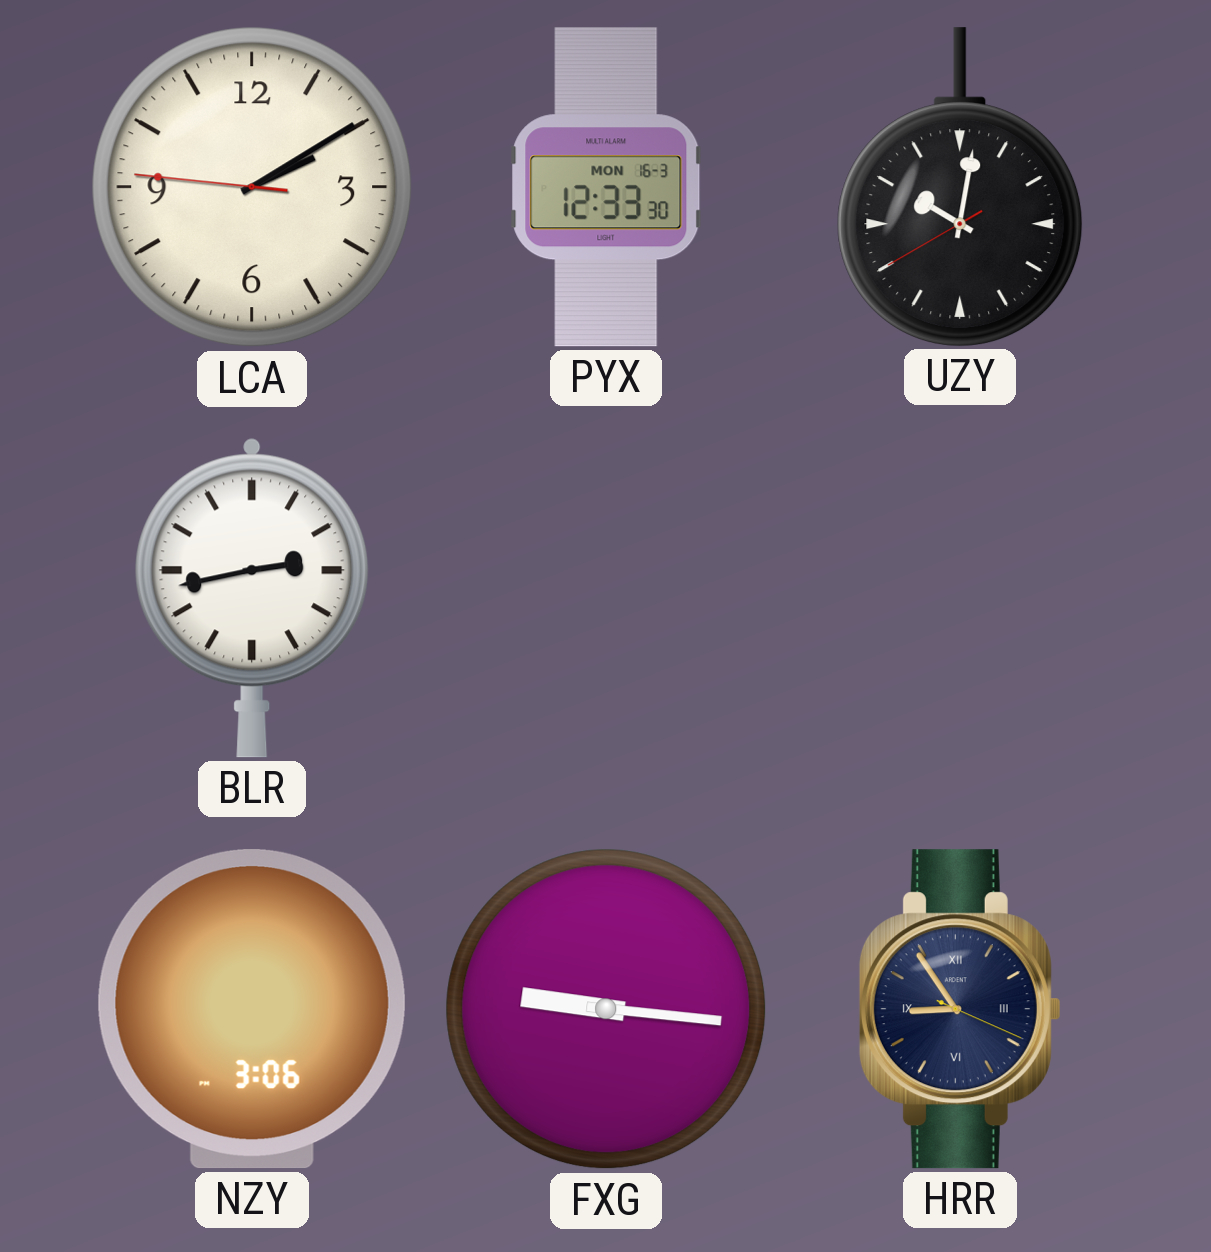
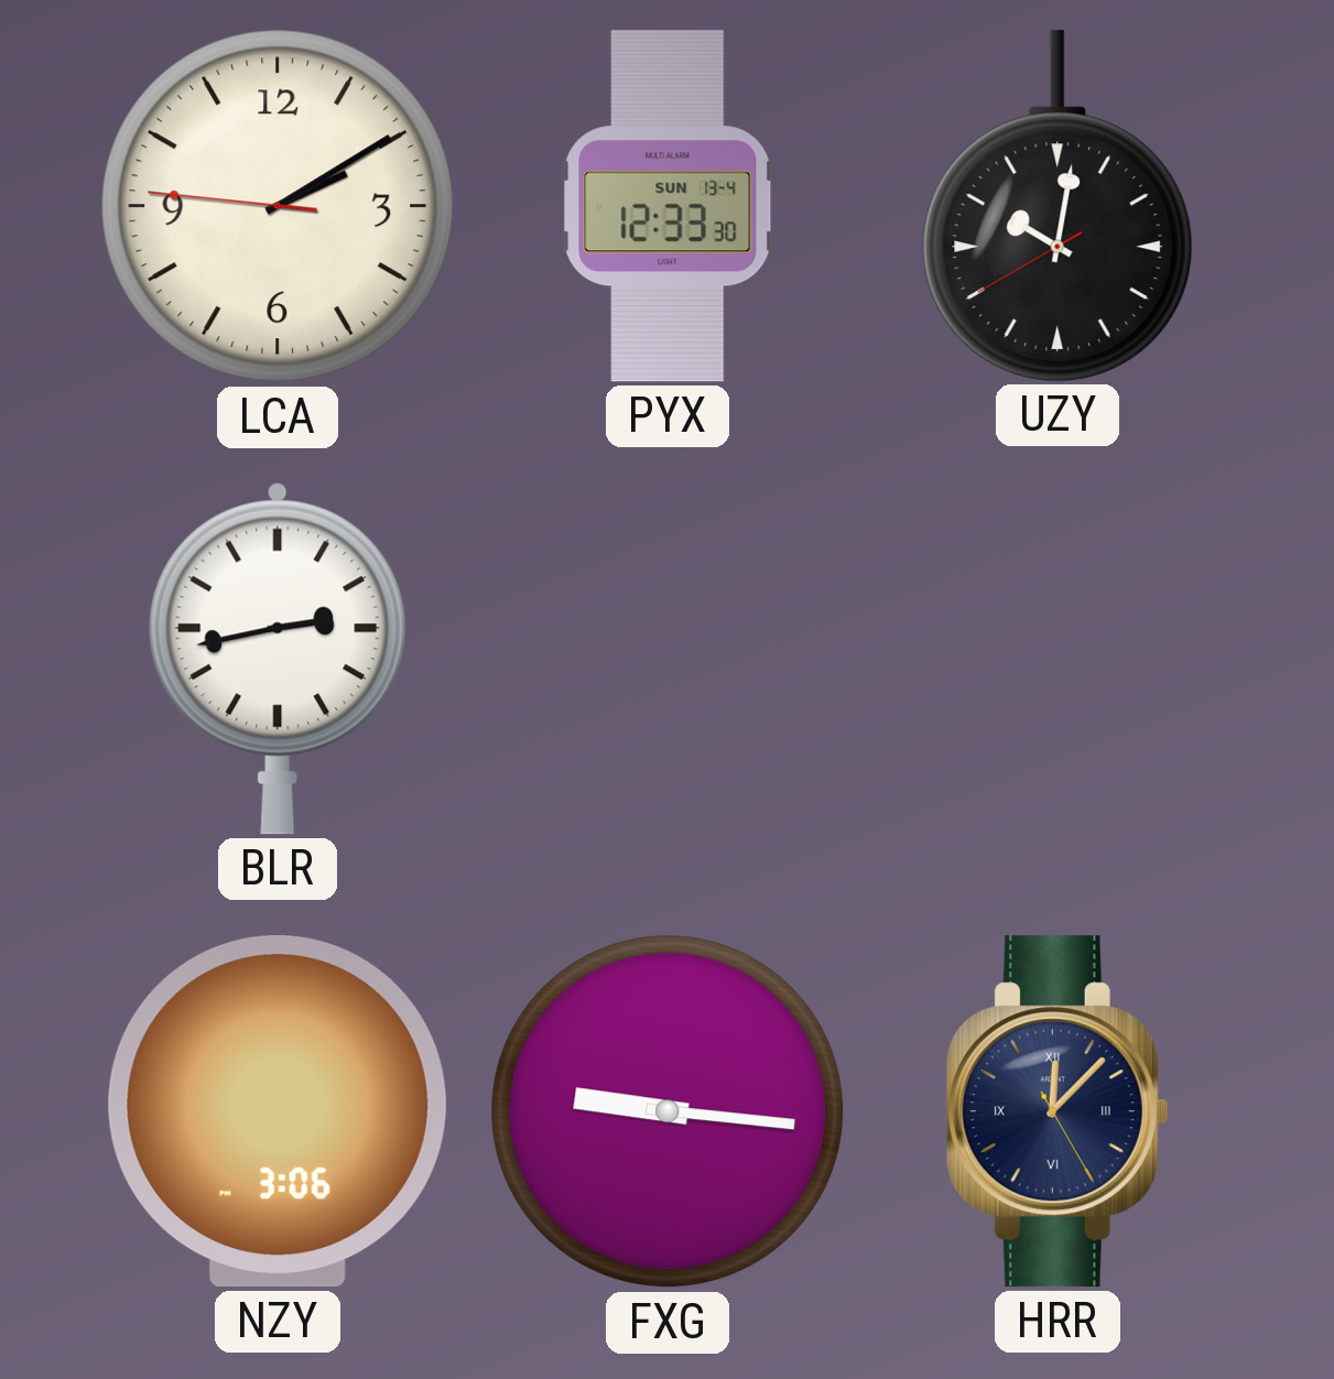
PYX date: MON 16-3 -> SUN 13-4 (668, 206)
HRR: 8:54 -> 12:07 (1058, 1111)
